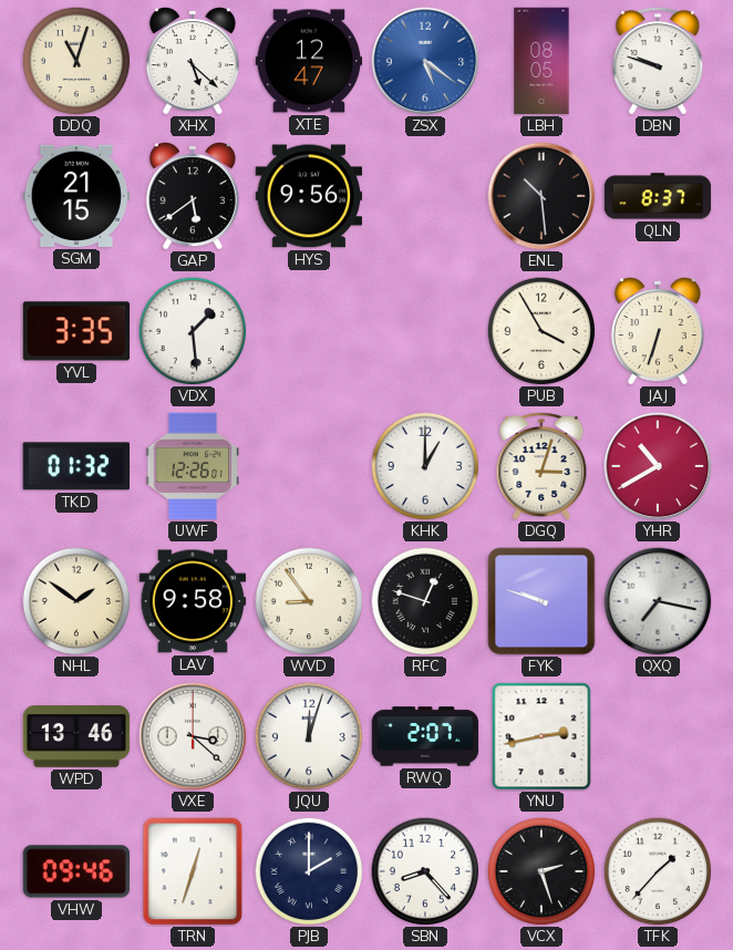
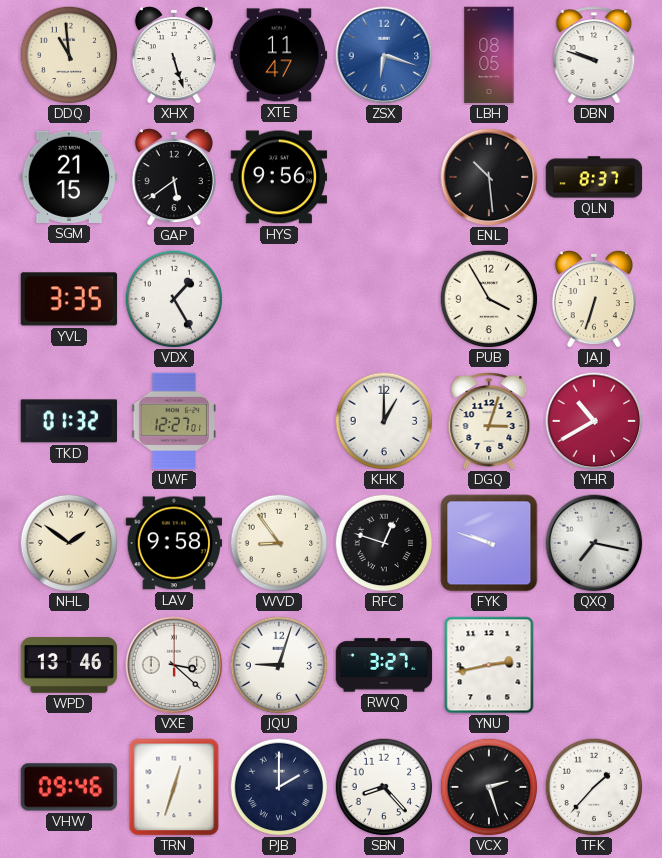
DDQ: 11:03 -> 10:59 (69, 55)
XHX: 5:22 -> 5:27 (174, 55)
XTE: 12:47 -> 11:47 (279, 55)
ZSX: 5:21 -> 6:18 (384, 55)
VDX: 1:29 -> 1:25 (174, 299)
UWF: 12:26 -> 12:27 (173, 421)
JQU: 12:03 -> 9:03 (279, 665)
RWQ: 2:07 -> 3:27 (384, 665)
